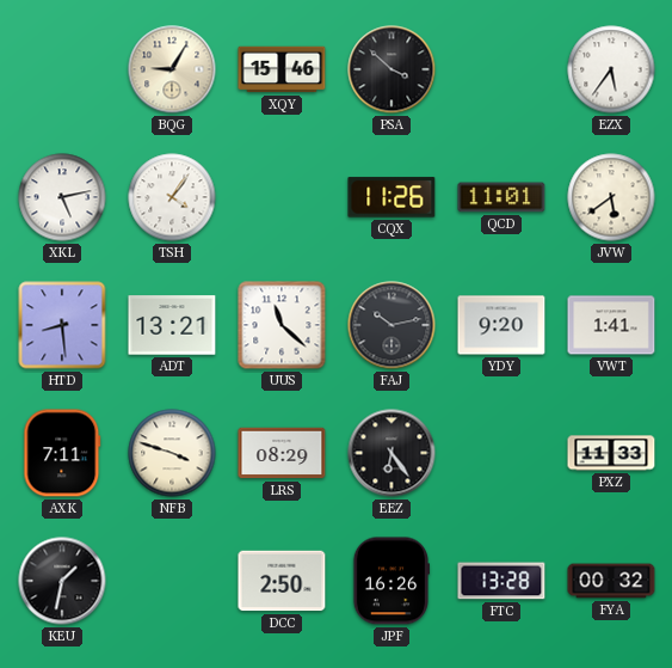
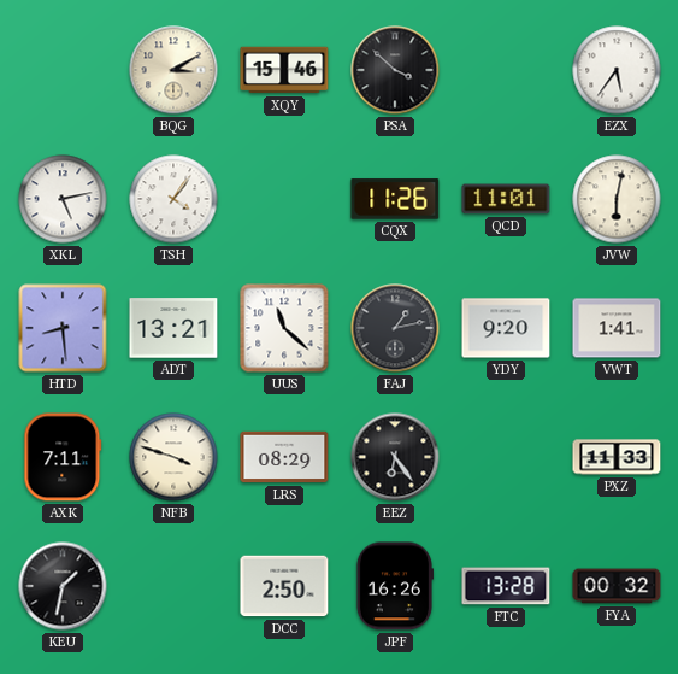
BQG: 9:05 -> 3:10 (173, 70)
JVW: 5:39 -> 6:02 (617, 199)
FAJ: 10:13 -> 1:13 (395, 328)
